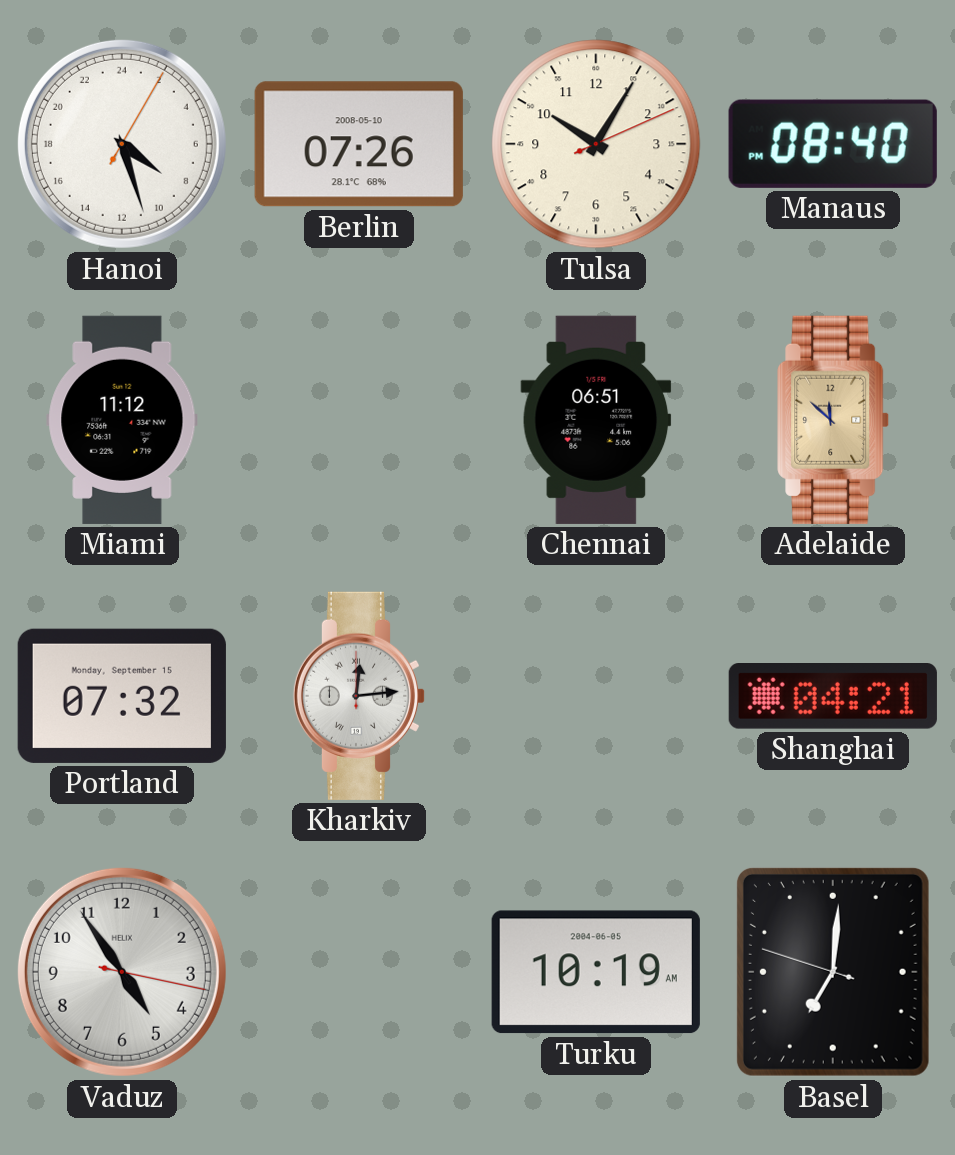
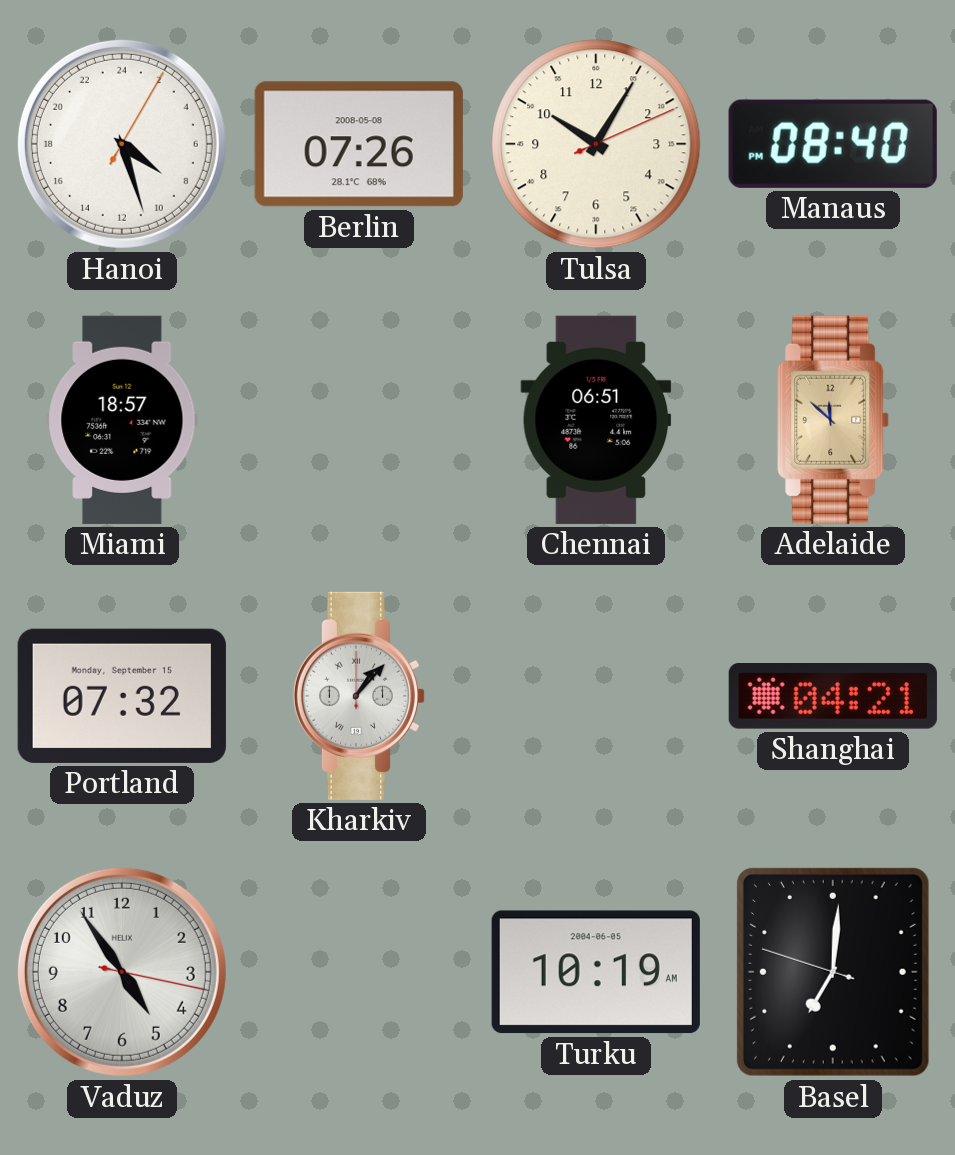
Berlin date: 2008-05-10 -> 2008-05-08 (359, 144)
Miami: 11:12 -> 18:57 (122, 420)
Kharkiv: 12:14 -> 1:07 (359, 696)
